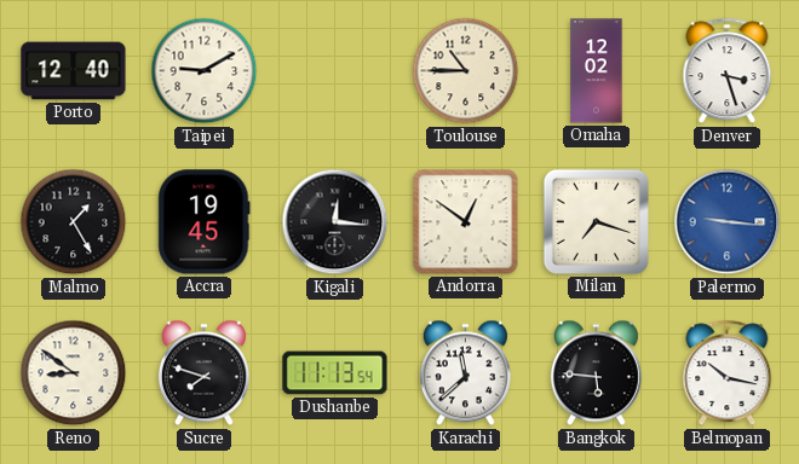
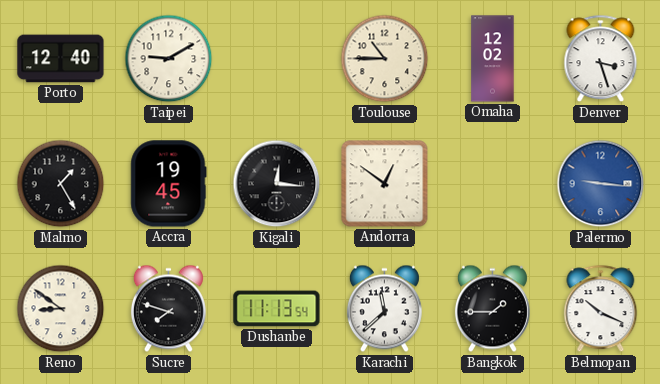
Milan: 7:18 -> none (596, 221)
Bangkok: 5:46 -> 1:45 (492, 309)
Belmopan: 10:17 -> 10:19 (601, 309)
